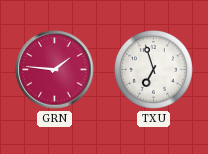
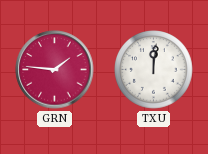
TXU: 6:57 -> 12:01 (154, 70)
